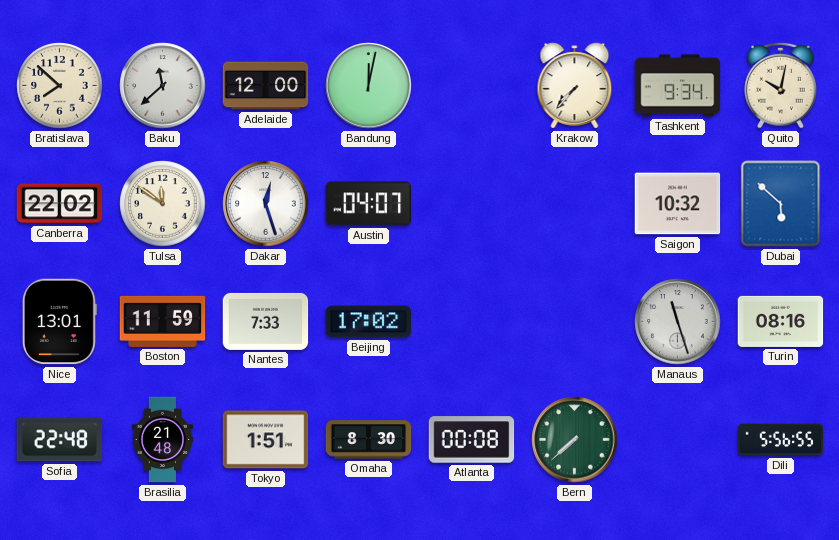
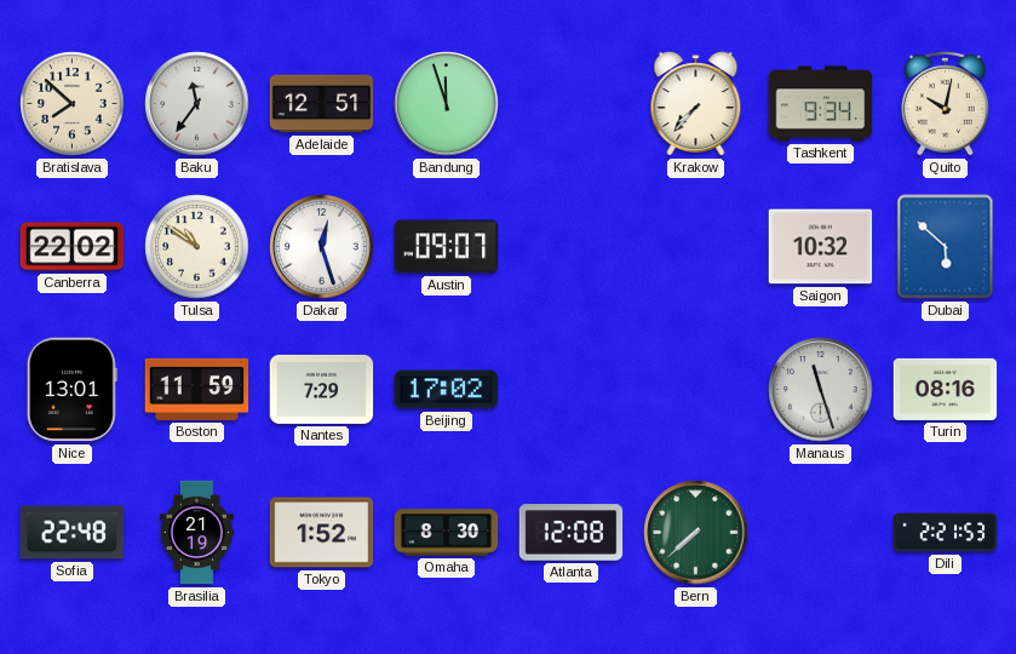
Baku: 11:38 -> 11:36 (197, 104)
Adelaide: 12:00 -> 12:51 (322, 104)
Bandung: 12:02 -> 11:57 (447, 104)
Tulsa: 11:51 -> 10:51 (197, 247)
Austin: 04:07 -> 09:07 (447, 247)
Nantes: 7:33 -> 7:29 (322, 389)
Brasilia: 21:48 -> 21:19 (196, 533)
Tokyo: 1:51 -> 1:52 (322, 533)
Atlanta: 00:08 -> 12:08 (572, 533)
Dili: 5:56 -> 2:21 (946, 533)
